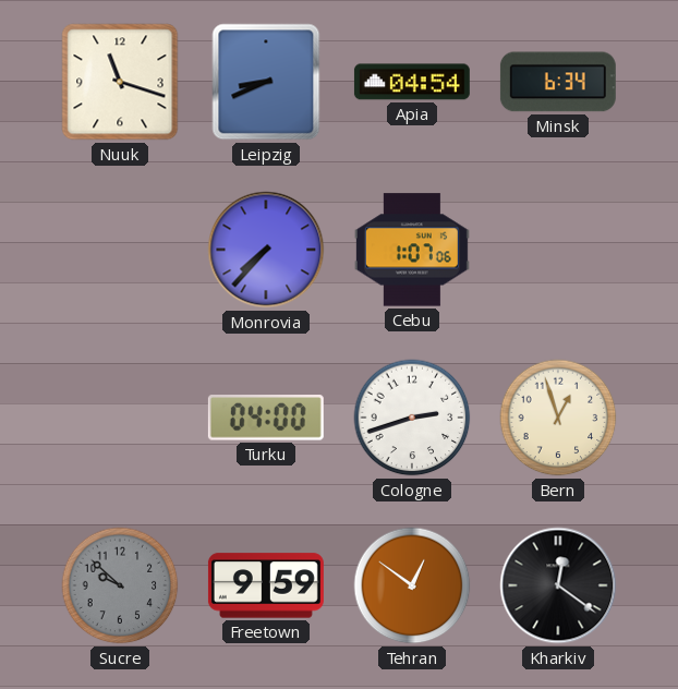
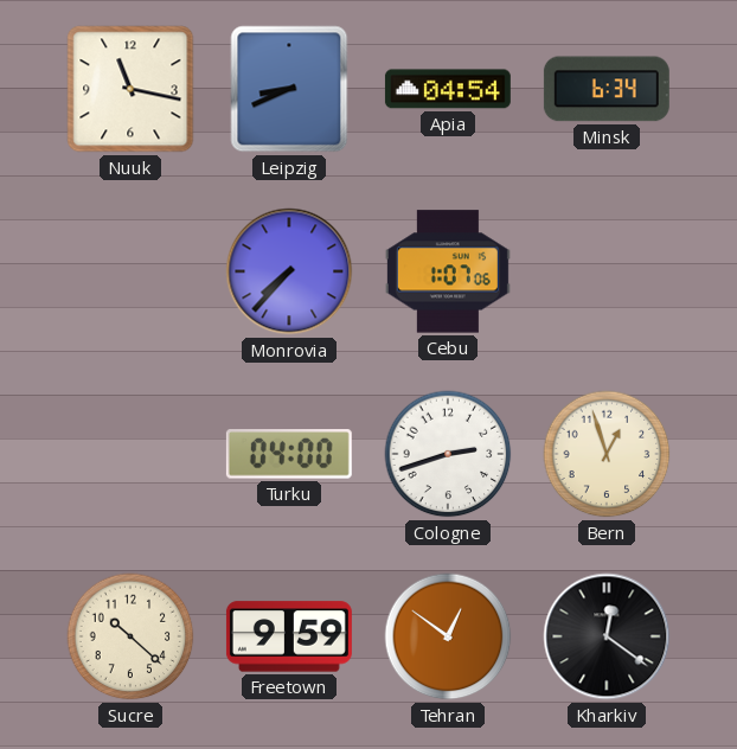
Nuuk: 11:18 -> 11:17 (130, 89)
Sucre: 9:52 -> 10:22 (130, 636)
Sucre dial: grey -> cream (130, 636)
